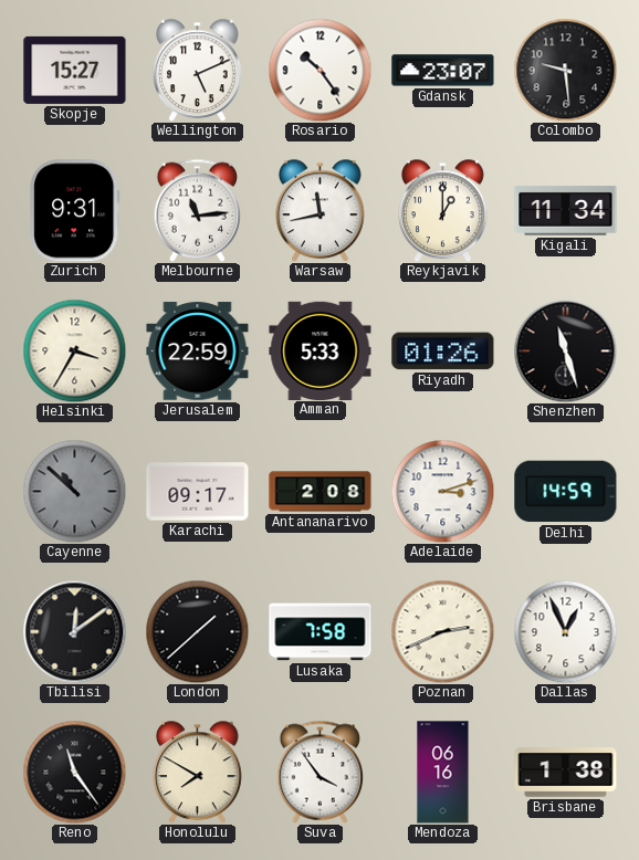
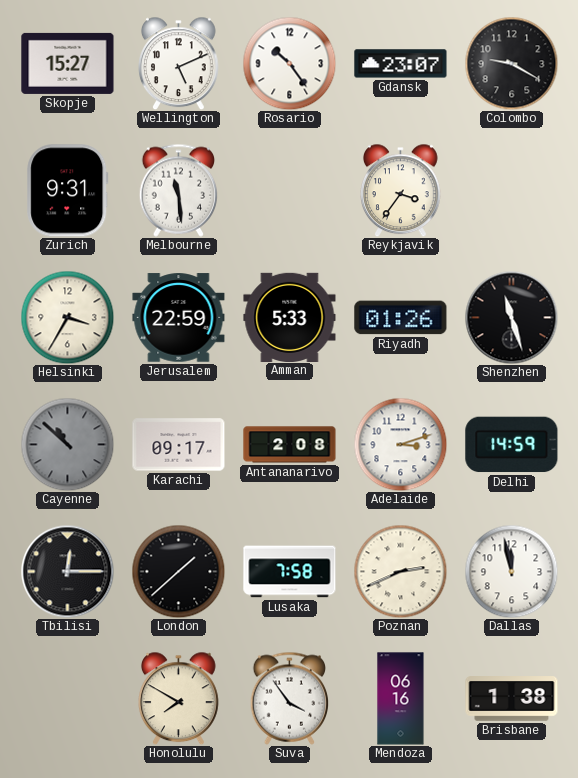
Colombo: 9:29 -> 9:20 (511, 63)
Melbourne: 11:14 -> 11:29 (179, 190)
Warsaw: 11:43 -> none (321, 210)
Reykjavik: 1:00 -> 3:36 (401, 190)
Kigali: 11:34 -> none (566, 210)
Tbilisi: 12:09 -> 12:15 (67, 571)
Dallas: 12:56 -> 11:58 (511, 571)
Reno: 11:24 -> none (74, 772)
